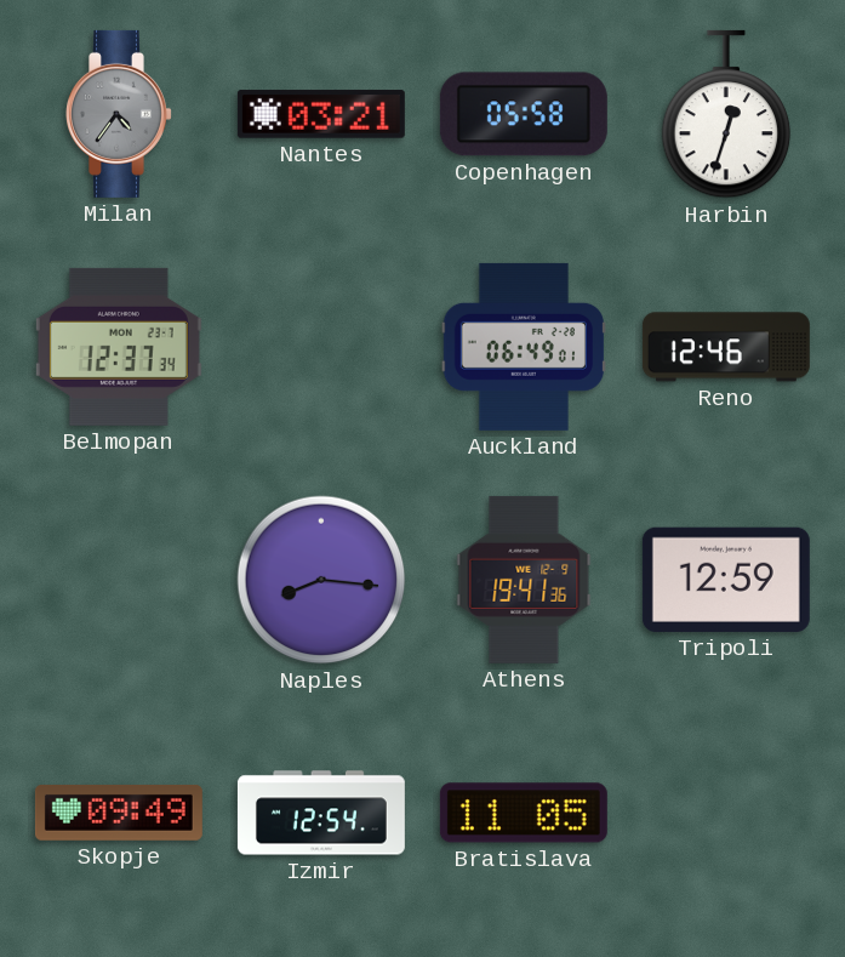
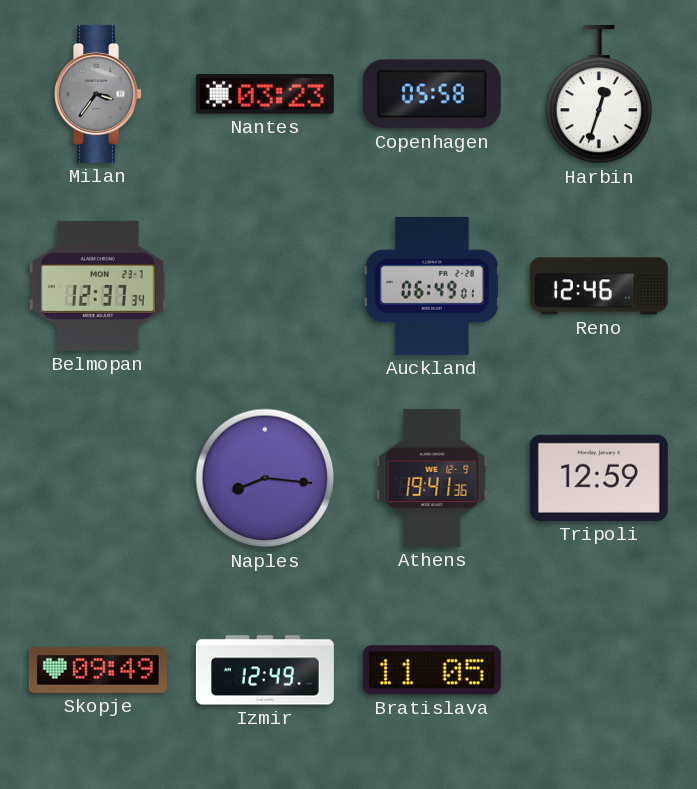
Milan: 4:36 -> 3:36 (99, 94)
Nantes: 03:21 -> 03:23 (265, 94)
Izmir: 12:54 -> 12:49 (265, 670)
